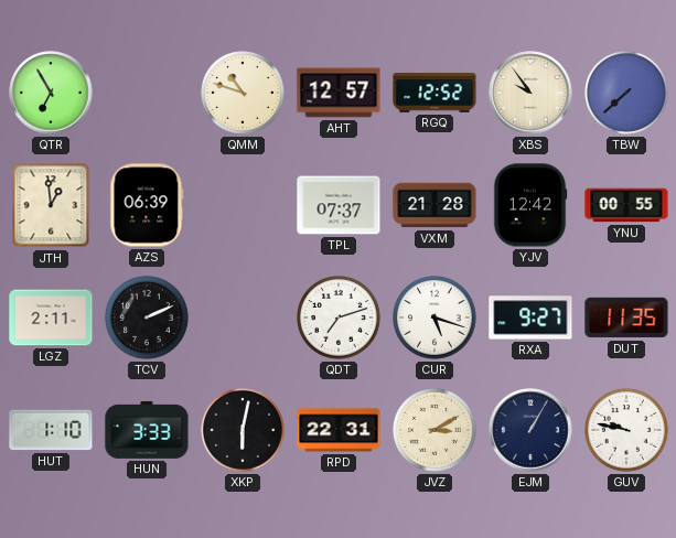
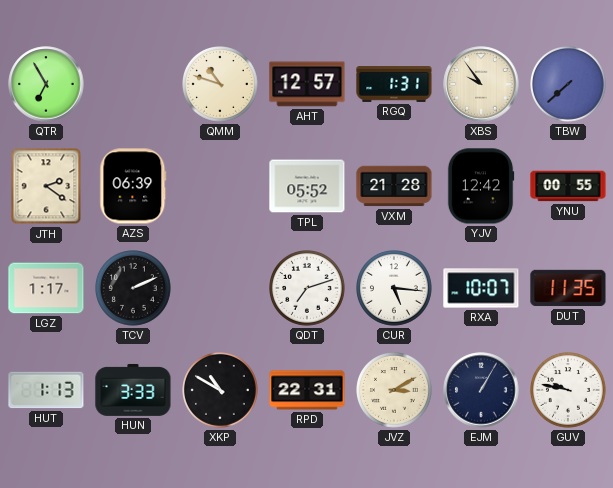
RGQ: 12:52 -> 1:31 (394, 85)
JTH: 12:59 -> 2:21 (46, 186)
TPL: 07:37 -> 05:52 (307, 186)
LGZ: 2:11 -> 1:17 (46, 288)
CUR: 5:18 -> 5:16 (395, 289)
RXA: 9:27 -> 10:07 (481, 288)
HUT: 1:10 -> 1:13 (46, 390)
XKP: 6:02 -> 10:50 (221, 391)
